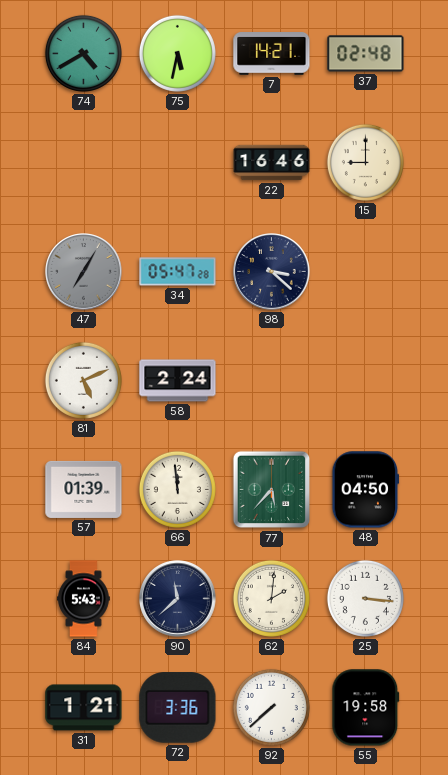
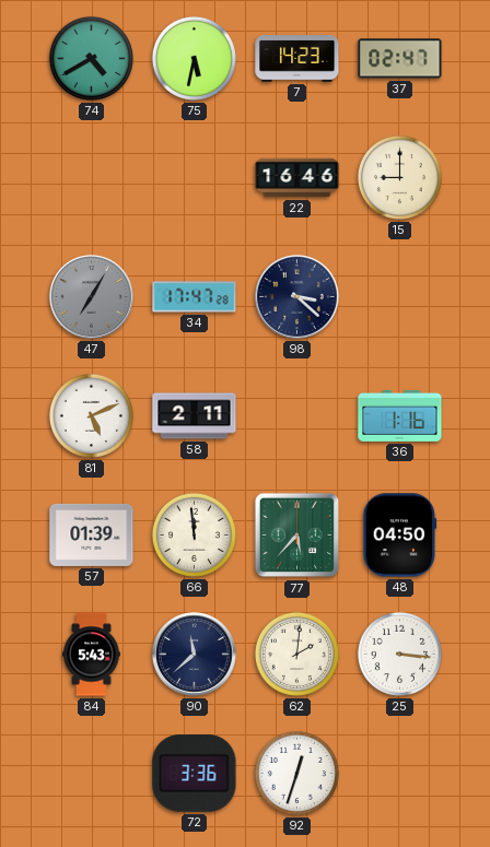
7: 14:21 -> 14:23 (297, 59)
37: 02:48 -> 02:47 (400, 59)
34: 05:47 -> 17:47 (195, 297)
58: 2:24 -> 2:11 (195, 416)
36: none -> 1:16 (400, 415)
31: 1:21 -> none (84, 708)
92: 7:38 -> 12:33 (296, 773)
55: 19:58 -> none (366, 708)
